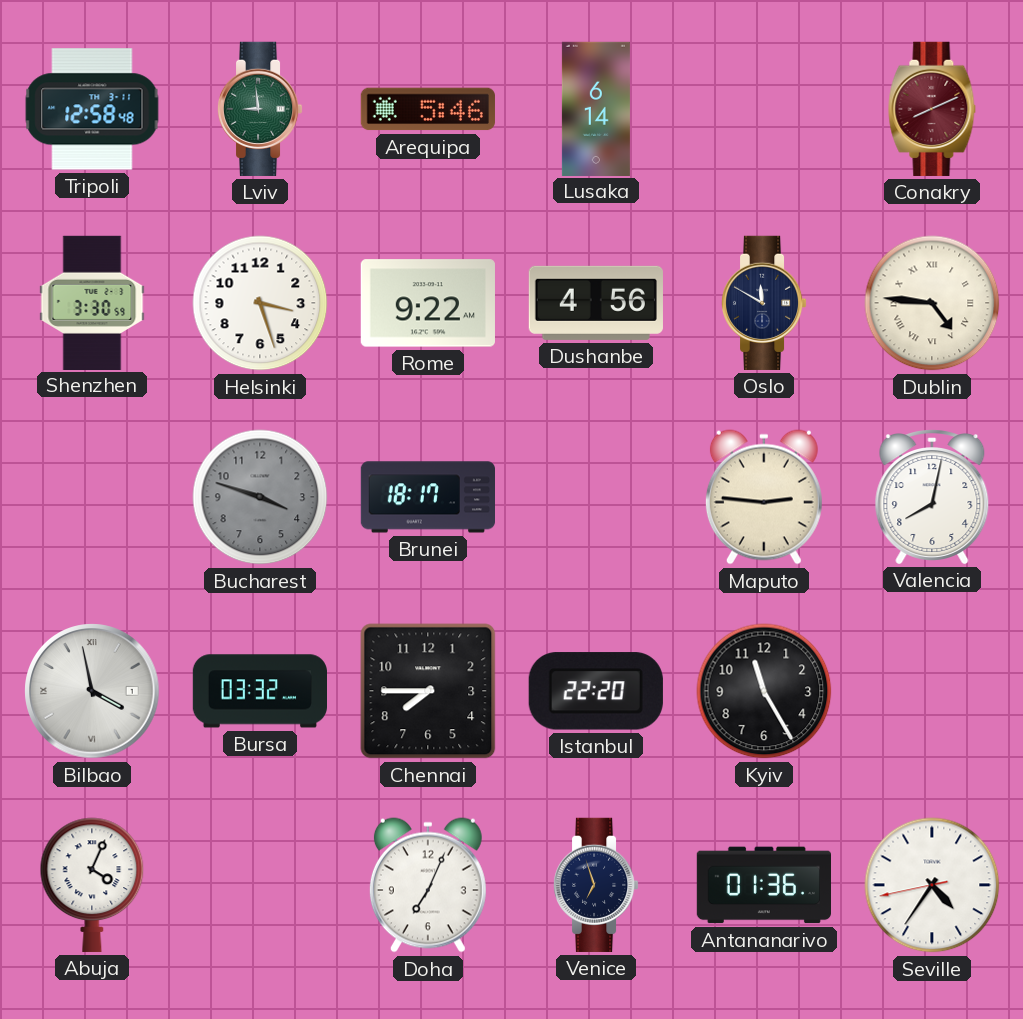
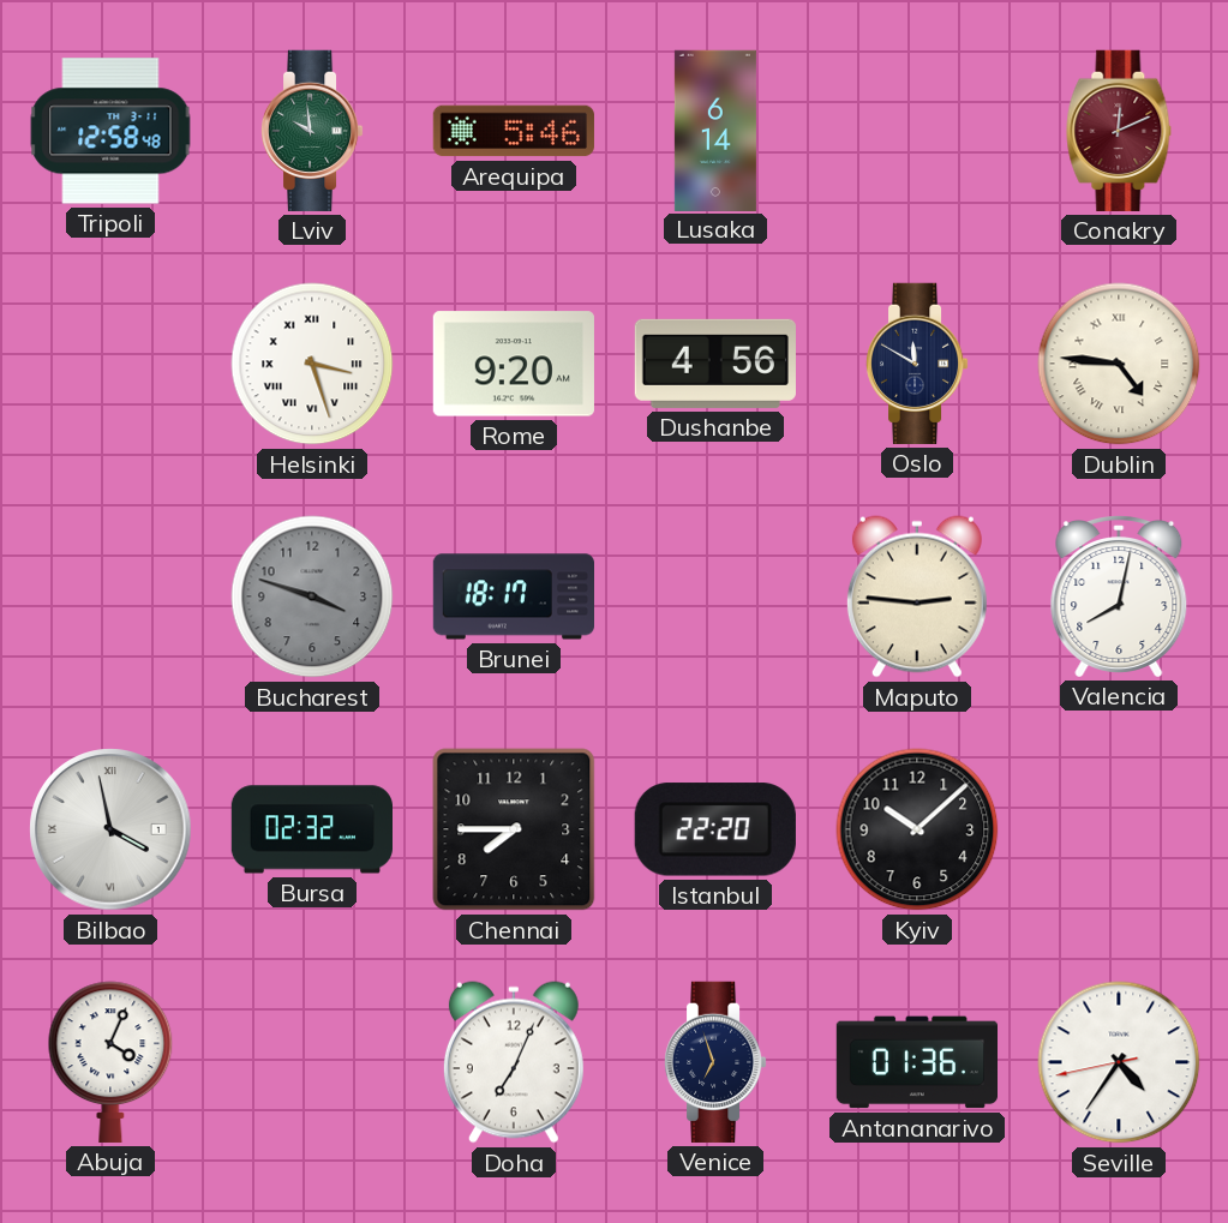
Lviv: 8:59 -> 9:59 (312, 131)
Conakry: 8:11 -> 12:11 (1119, 131)
Shenzhen: 3:30 -> none (92, 302)
Helsinki numerals: Arabic -> Roman (312, 364)
Rome: 9:22 -> 9:20 (514, 364)
Bursa: 03:32 -> 02:32 (311, 829)
Kyiv: 11:25 -> 10:08 (917, 829)
